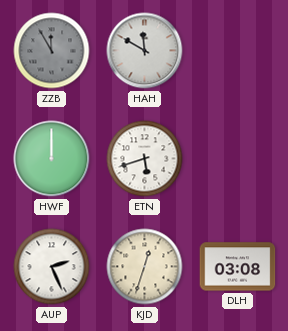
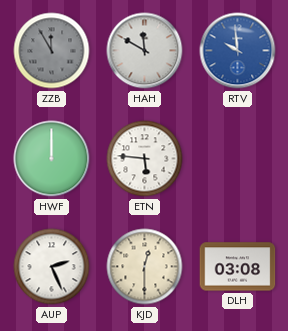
RTV: none -> 9:59 (238, 51)
ETN: 5:42 -> 5:46 (145, 159)
KJD: 12:33 -> 12:30 (145, 267)
